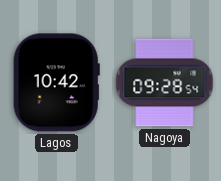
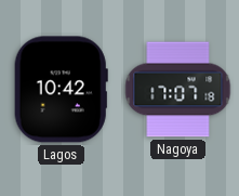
Nagoya: 09:28 -> 17:07 (178, 90)
